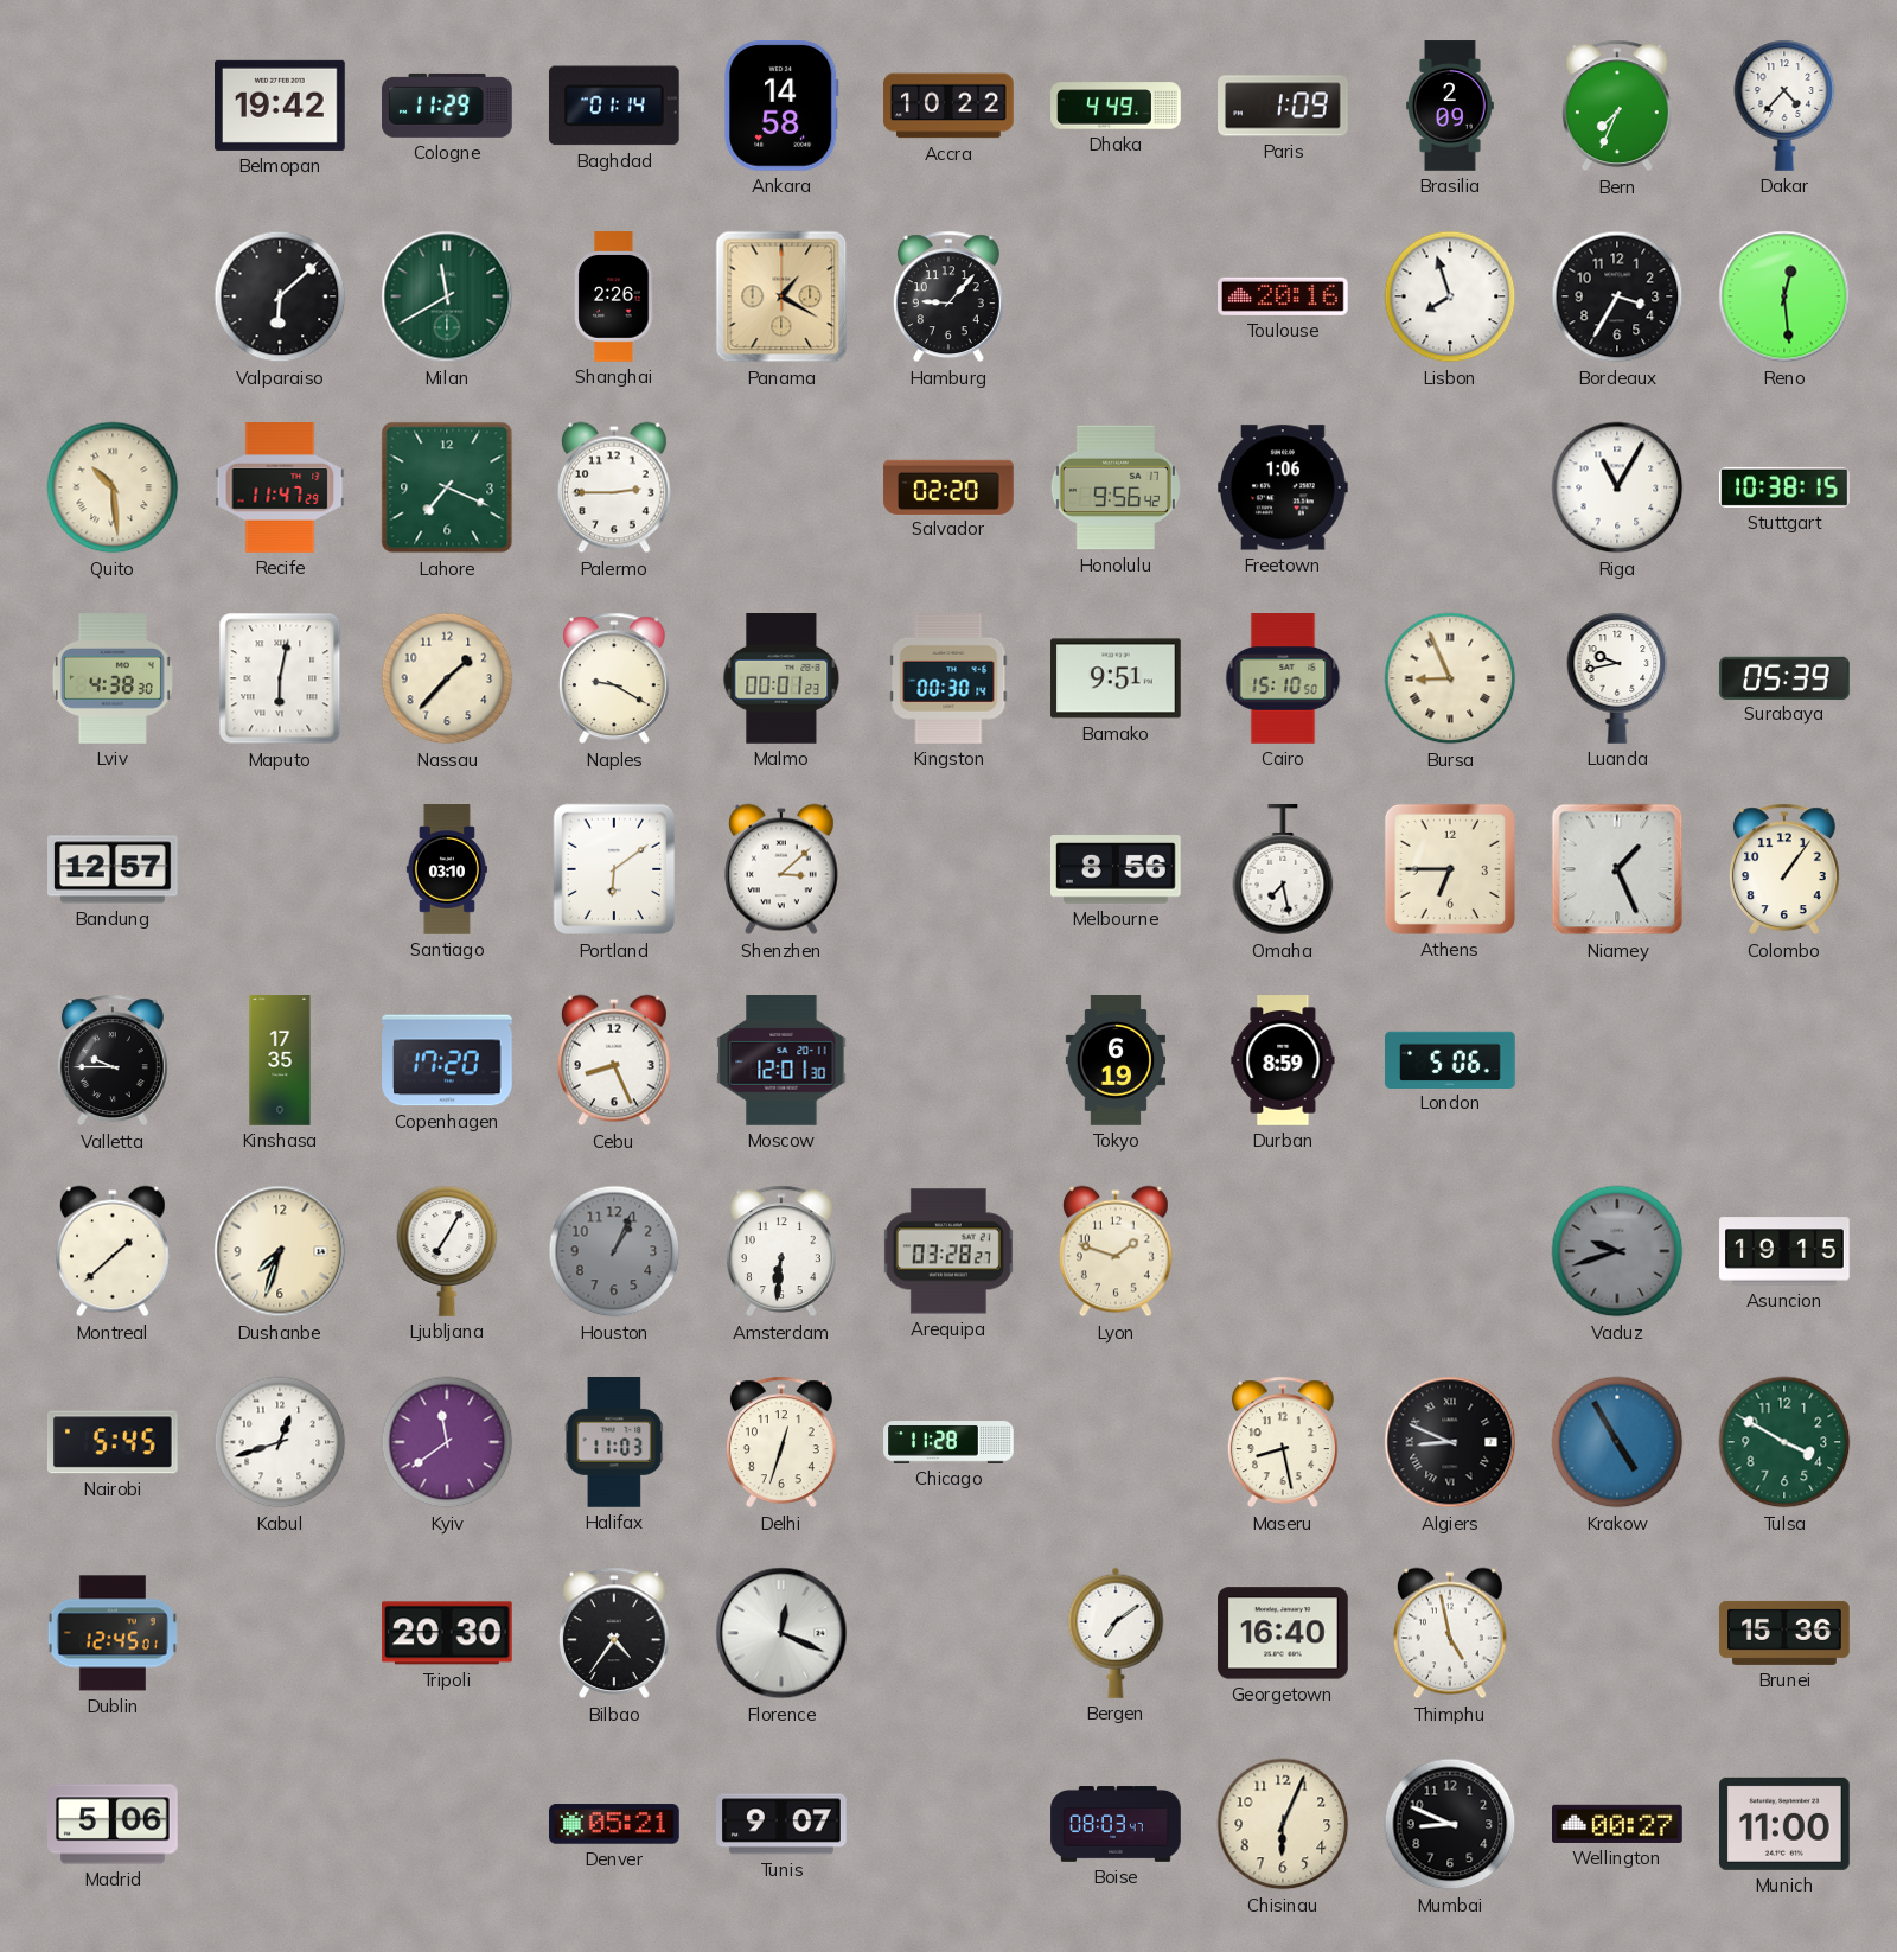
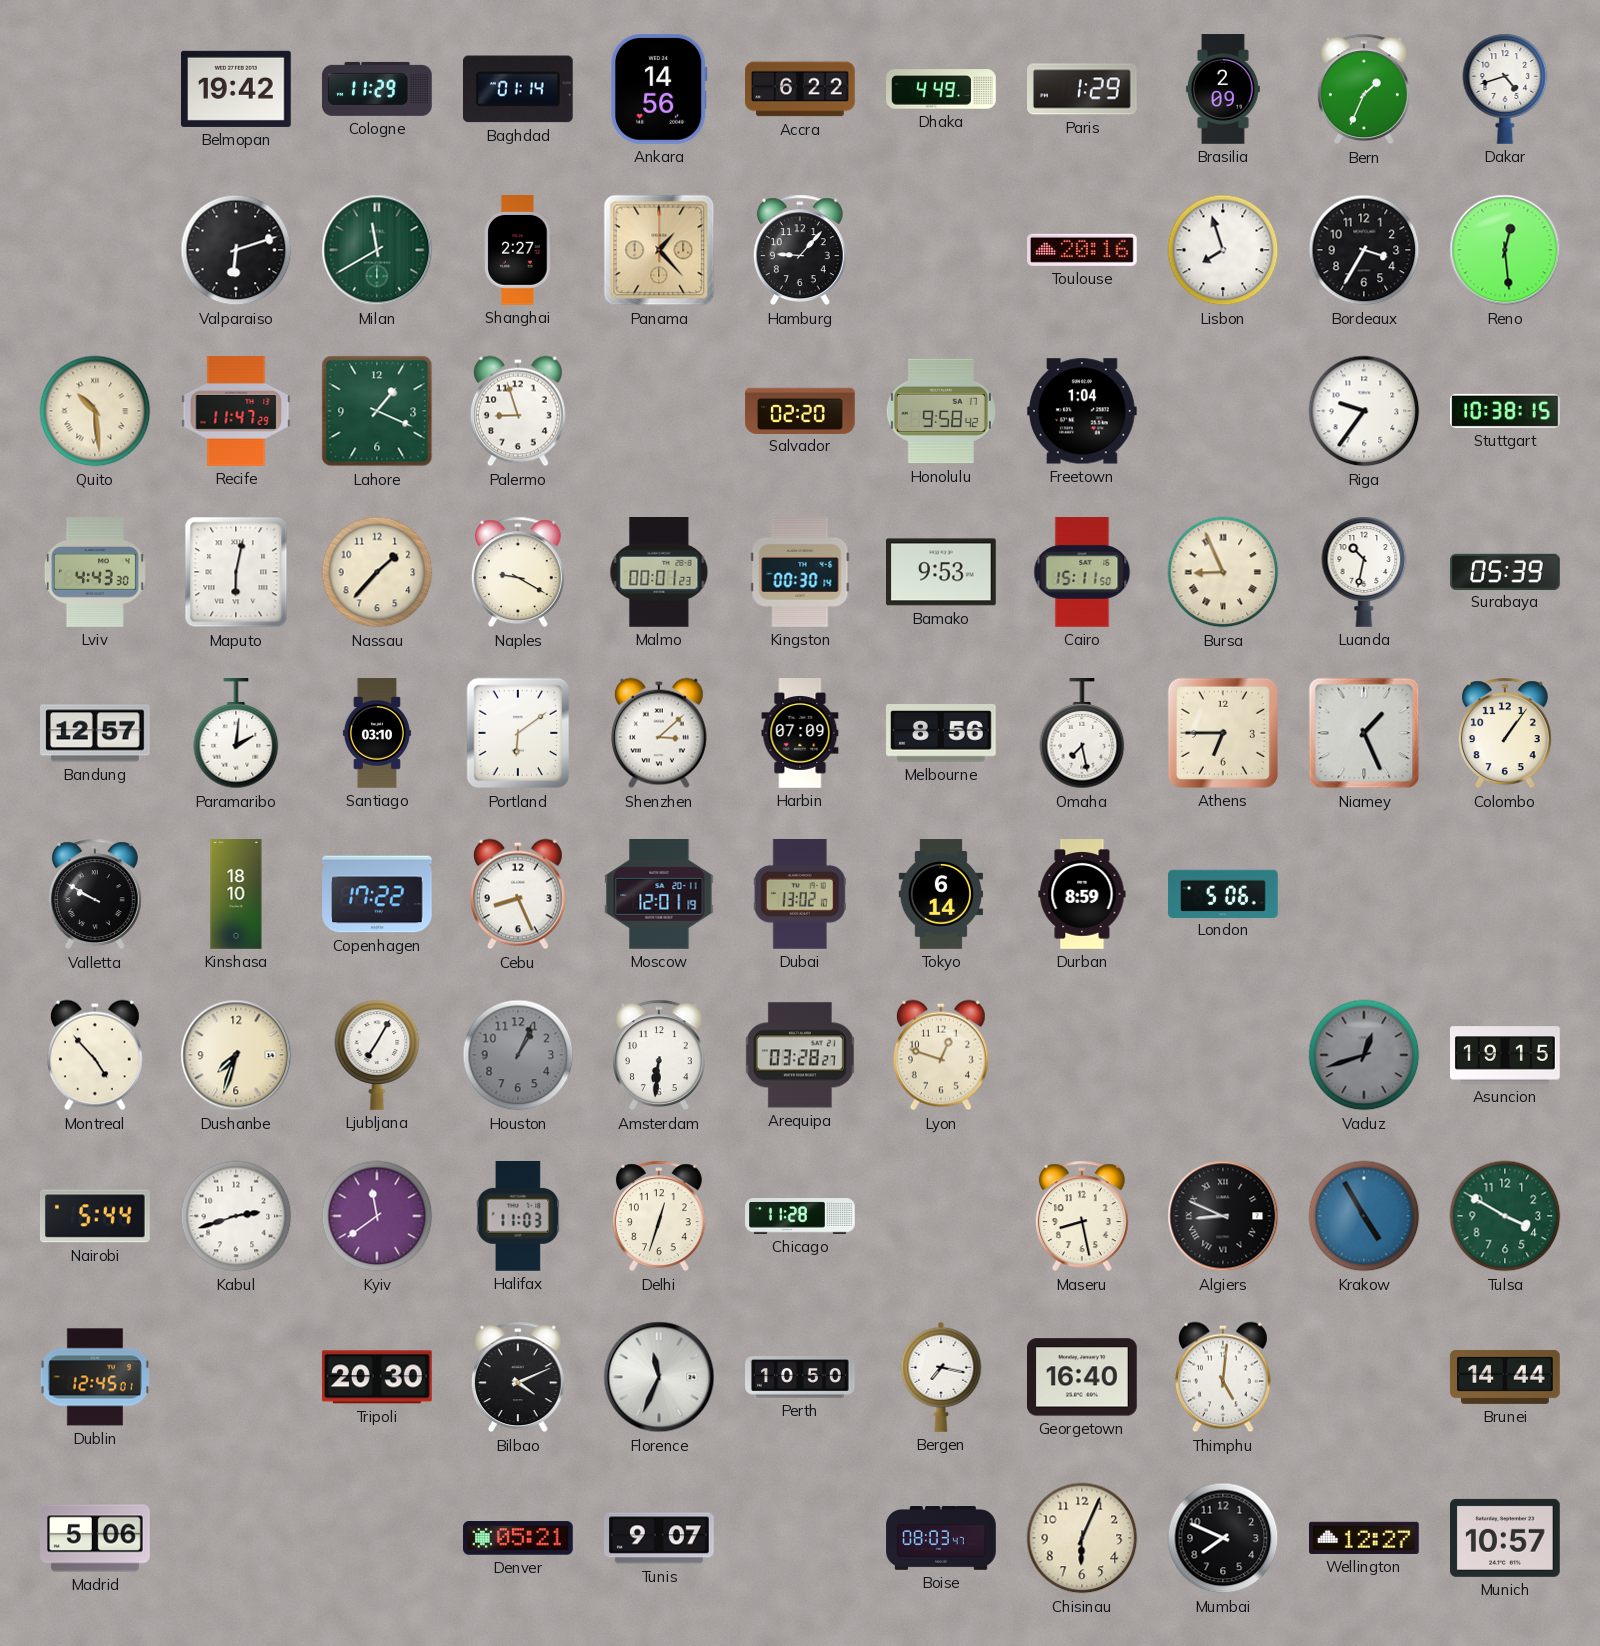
Ankara: 14:58 -> 14:56 (659, 90)
Accra: 10:22 -> 6:22 (800, 89)
Paris: 1:09 -> 1:29 (1083, 89)
Bern: 7:34 -> 1:34 (1364, 89)
Dakar: 4:37 -> 4:42 (1505, 89)
Valparaiso: 6:08 -> 6:12 (236, 250)
Shanghai: 2:26 -> 2:27 (518, 250)
Panama: 1:20 -> 1:23 (659, 250)
Lahore: 7:19 -> 1:19 (377, 411)
Palermo: 2:45 -> 8:57 (518, 411)
Honolulu: 9:56 -> 9:58 (941, 411)
Freetown: 1:06 -> 1:04 (1083, 411)
Riga: 11:05 -> 9:36 (1364, 411)
Lviv: 4:38 -> 4:43 (95, 572)
Bamako: 9:51 -> 9:53 (942, 572)
Cairo: 15:10 -> 15:11 (1082, 572)
Luanda: 9:43 -> 10:32 (1364, 572)
Paramaribo: none -> 2:01 (236, 734)
Harbin: none -> 07:09 (800, 733)
Valletta: 9:45 -> 9:50 (95, 894)
Kinshasa: 17:35 -> 18:10 (236, 894)
Copenhagen: 17:20 -> 17:22 (378, 894)
Moscow: 12:01:30 -> 12:01:19 (659, 895)
Dubai: none -> 13:02 (800, 894)
Tokyo: 6:19 -> 6:14 (940, 894)
Montreal: 1:38 -> 4:53 (95, 1055)
Lyon: 1:48 -> 12:48 (941, 1055)
Vaduz: 9:42 -> 12:42 (1364, 1055)
Nairobi: 5:45 -> 5:44 (95, 1216)
Kabul: 12:42 -> 2:42 (236, 1216)
Bilbao: 4:36 -> 4:11 (518, 1377)
Florence: 12:19 -> 11:34 (659, 1377)
Perth: none -> 10:50 (800, 1377)
Bergen: 7:09 -> 7:17 (941, 1377)
Thimphu: 4:58 -> 5:01 (1223, 1377)
Brunei: 15:36 -> 14:44 (1505, 1377)
Mumbai: 8:49 -> 7:49 (1223, 1538)
Wellington: 00:27 -> 12:27 (1365, 1538)
Munich: 11:00 -> 10:57 (1506, 1538)
